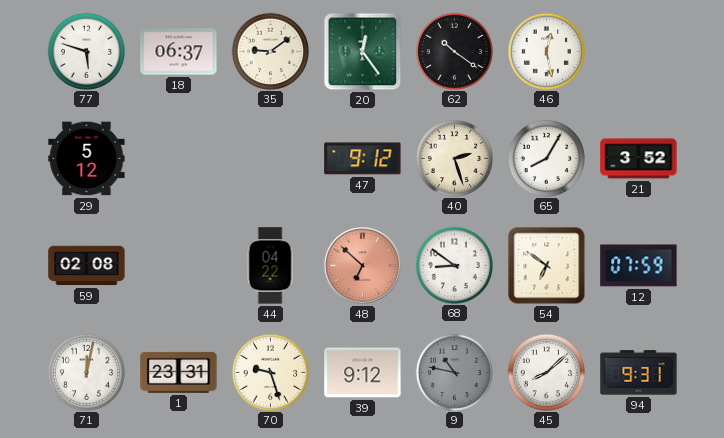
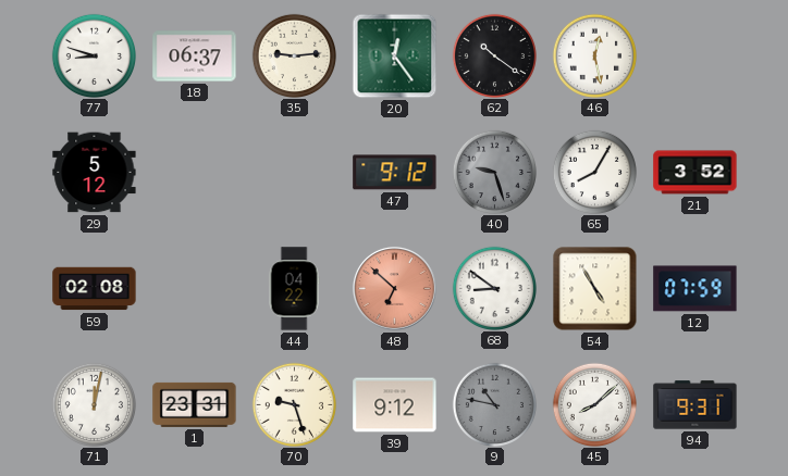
77: 5:48 -> 8:48 (94, 55)
35: 9:09 -> 9:14 (294, 55)
40: 2:27 -> 9:27 (494, 172)
40 dial: cream -> grey (494, 172)
54: 6:51 -> 4:55 (595, 289)
